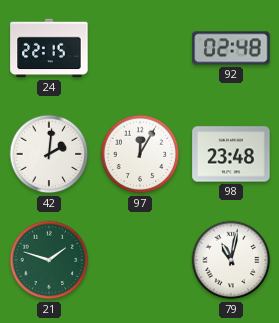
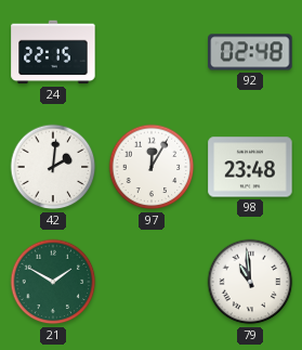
21: 1:48 -> 1:50 (53, 282)
79: 11:02 -> 10:59 (250, 282)
